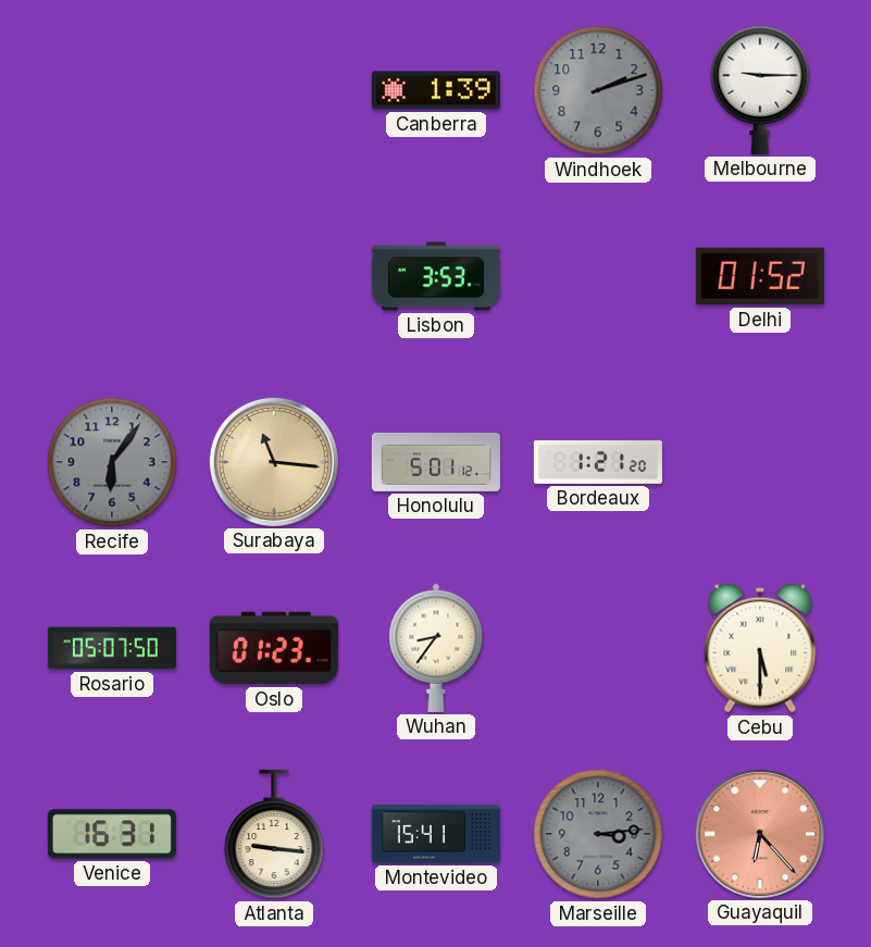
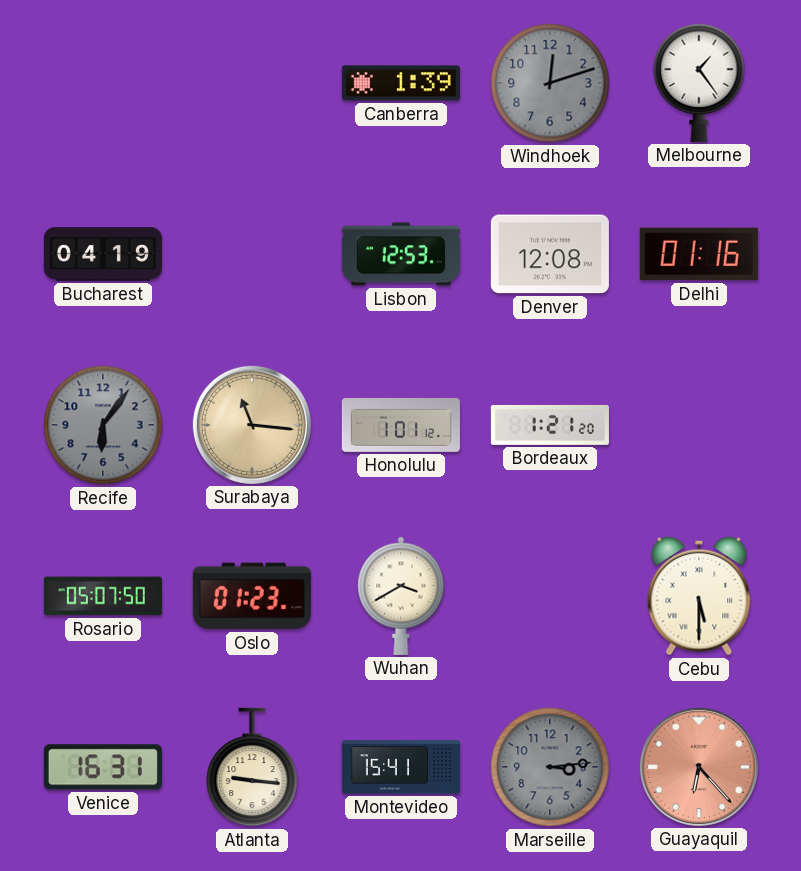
Windhoek: 2:12 -> 12:12 (550, 83)
Melbourne: 9:15 -> 1:24 (699, 83)
Bucharest: none -> 04:19 (103, 254)
Lisbon: 3:53 -> 12:53 (401, 254)
Denver: none -> 12:08 (550, 254)
Delhi: 01:52 -> 01:16 (699, 254)
Honolulu: 5:01 -> 1:01 (401, 425)
Wuhan: 8:36 -> 3:40 (401, 596)
